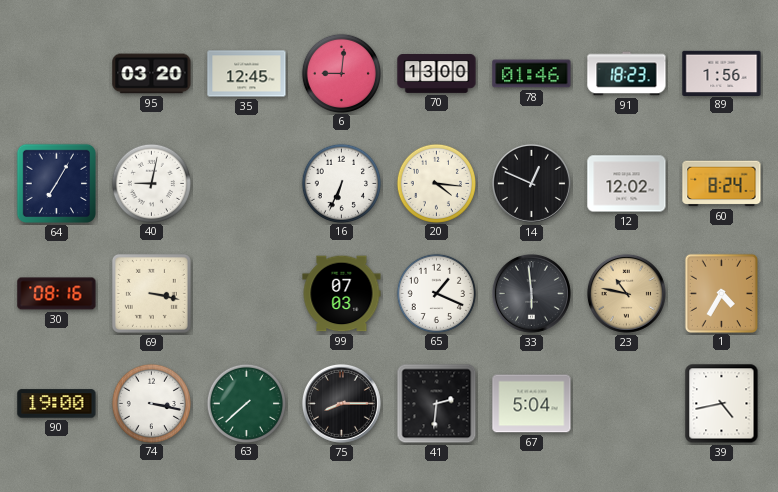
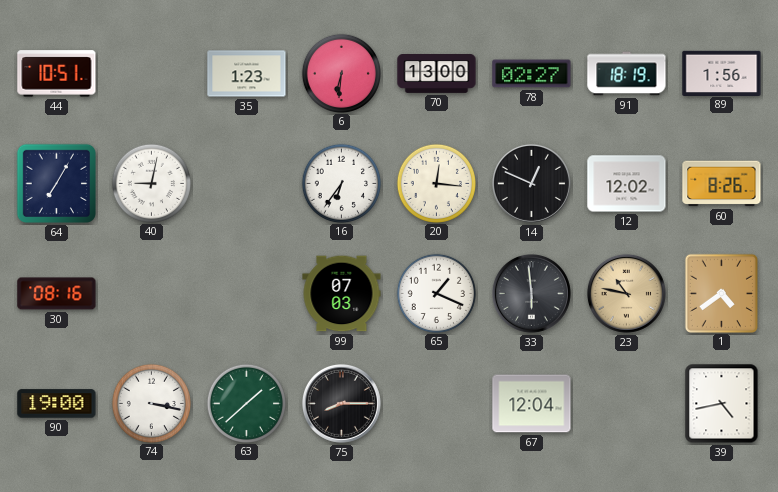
44: none -> 10:51 (57, 74)
95: 03:20 -> none (152, 74)
35: 12:45 -> 1:23 (247, 74)
6: 9:01 -> 6:31 (341, 73)
78: 01:46 -> 02:27 (532, 74)
91: 18:23 -> 18:19 (627, 74)
16: 6:34 -> 6:36 (341, 183)
20: 4:16 -> 12:16 (436, 183)
60: 8:24 -> 8:26 (722, 184)
69: 3:17 -> none (151, 293)
1: 4:35 -> 4:39 (721, 293)
63: 7:38 -> 1:38 (246, 403)
41: 2:31 -> none (437, 404)
67: 5:04 -> 12:04 (532, 404)
